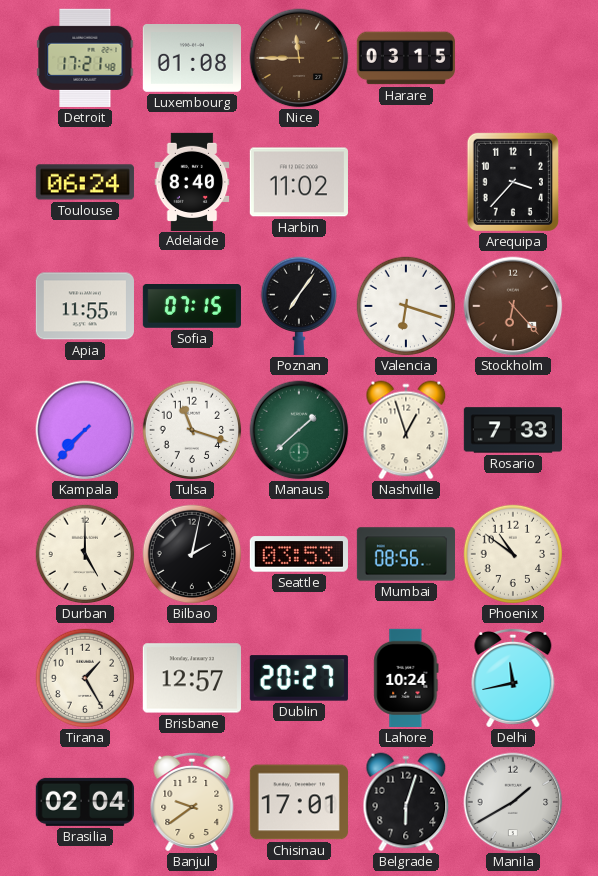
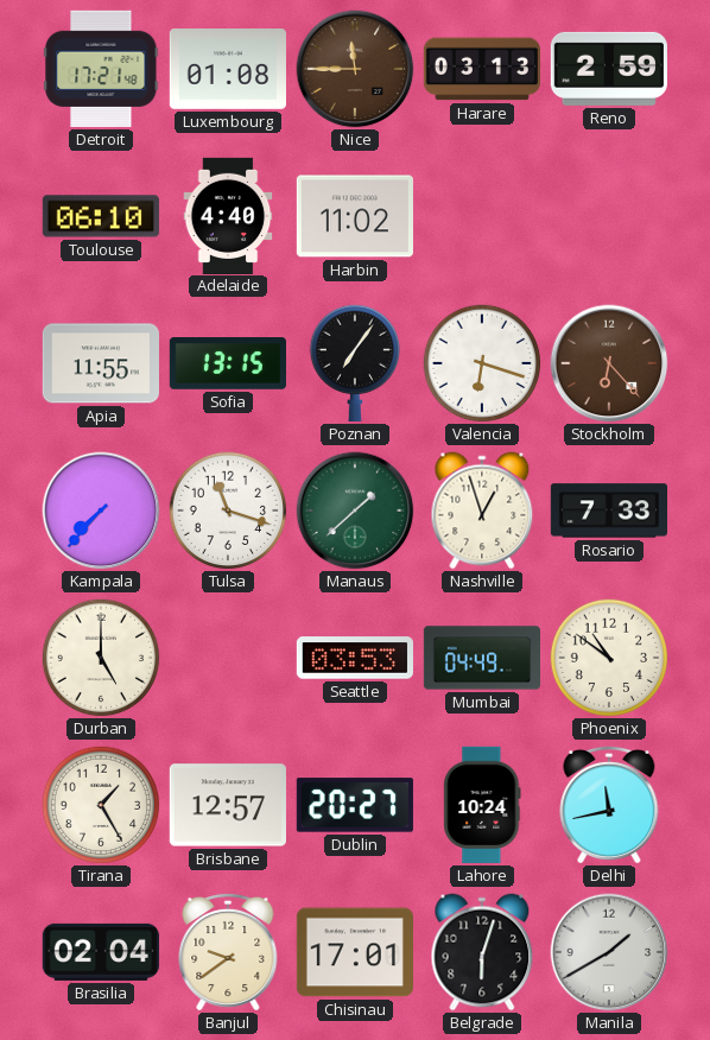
Harare: 03:15 -> 03:13 (482, 69)
Reno: none -> 2:59 (609, 69)
Toulouse: 06:24 -> 06:10 (101, 216)
Adelaide: 8:40 -> 4:40 (228, 215)
Arequipa: 3:37 -> none (513, 182)
Sofia: 07:15 -> 13:15 (227, 364)
Bilbao: 2:02 -> none (192, 554)
Mumbai: 08:56 -> 04:49 (481, 658)
